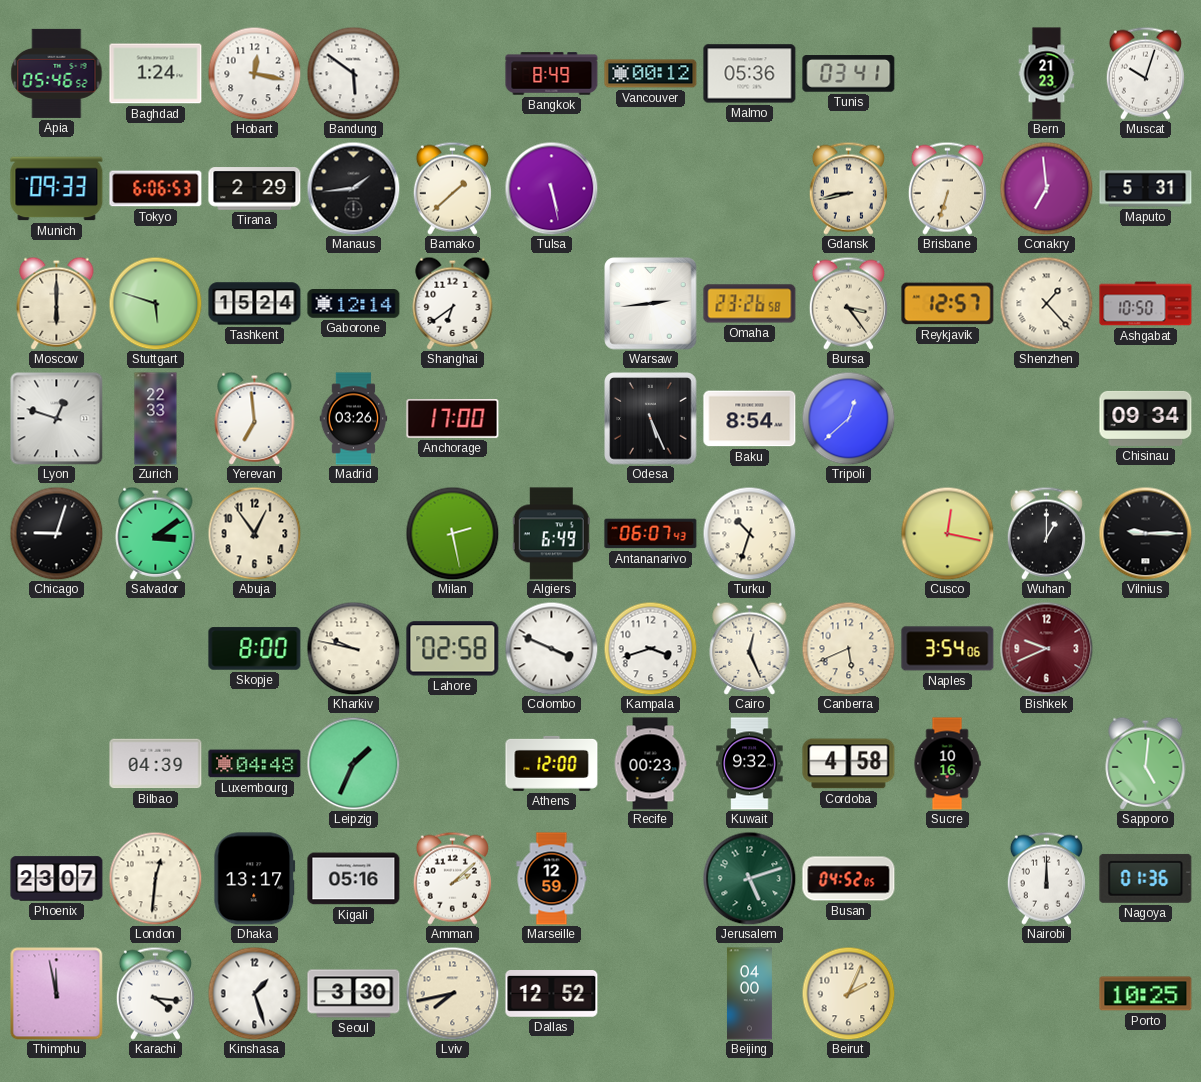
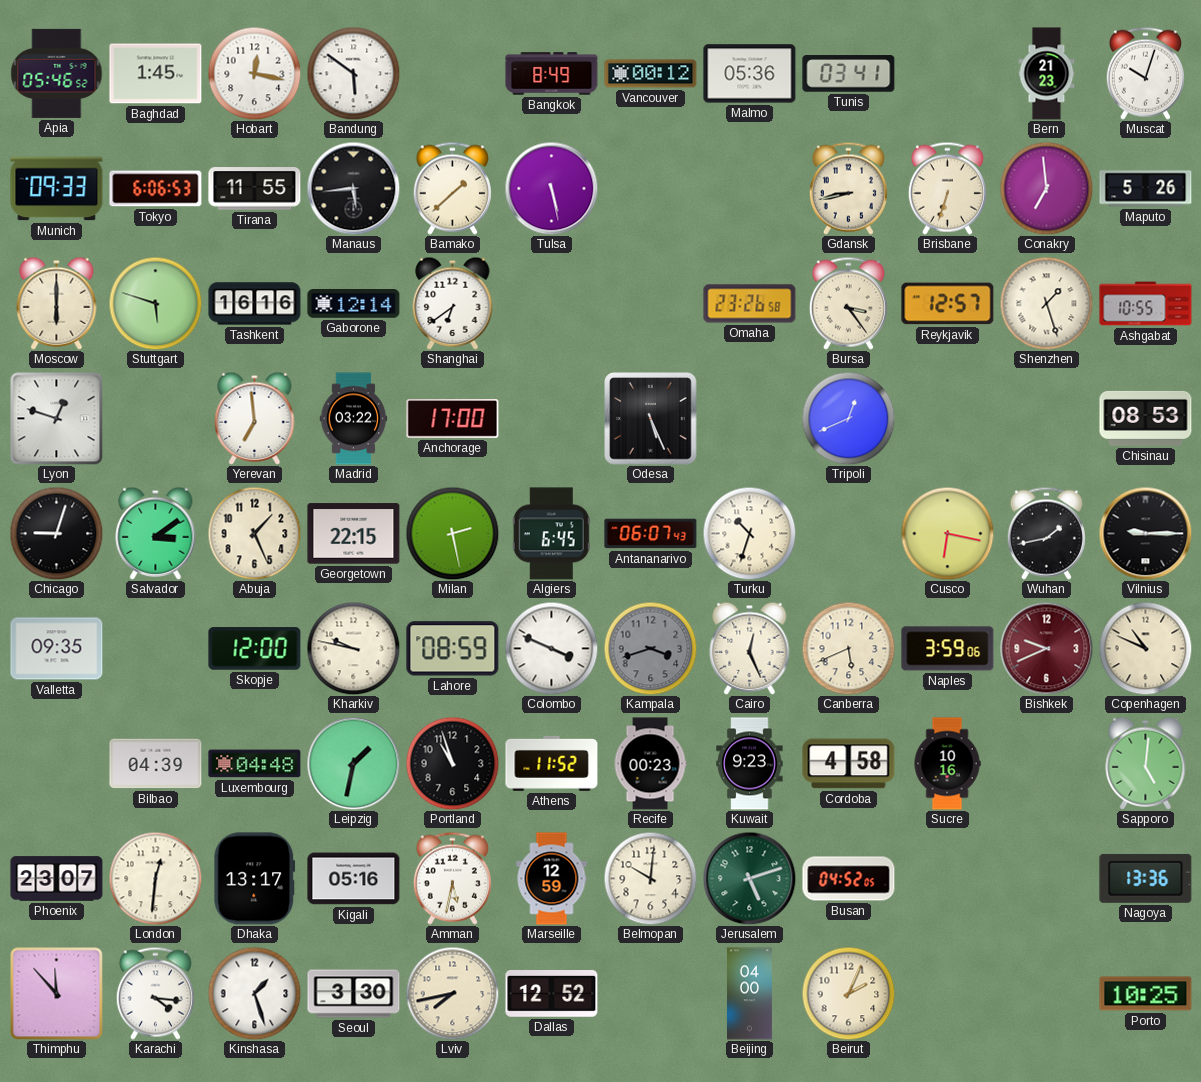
Baghdad: 1:24 -> 1:45 (156, 74)
Tirana: 2:29 -> 11:55 (255, 189)
Manaus: 1:44 -> 5:44 (353, 188)
Maputo: 5:31 -> 5:26 (1146, 189)
Tashkent: 15:24 -> 16:16 (255, 304)
Warsaw: 2:44 -> none (651, 304)
Shenzhen: 1:23 -> 1:27 (1046, 303)
Ashgabat: 10:50 -> 10:55 (1146, 304)
Zurich: 22:33 -> none (156, 419)
Madrid: 03:26 -> 03:22 (354, 419)
Baku: 8:54 -> none (750, 419)
Tripoli: 12:38 -> 12:41 (848, 418)
Chisinau: 09:34 -> 08:53 (1146, 418)
Abuja: 12:54 -> 1:26 (254, 533)
Georgetown: none -> 22:15 (354, 534)
Algiers: 6:49 -> 6:45 (551, 534)
Cusco: 12:17 -> 6:17 (947, 533)
Wuhan: 1:00 -> 1:43 (1046, 533)
Valletta: none -> 09:35 (57, 649)
Skopje: 8:00 -> 12:00 (255, 649)
Lahore: 02:58 -> 08:59 (453, 649)
Kampala dial: white -> grey (650, 648)
Naples: 3:54 -> 3:59 (948, 649)
Copenhagen: none -> 10:49 (1145, 648)
Leipzig: 1:34 -> 1:32 (353, 763)
Portland: none -> 10:57 (452, 763)
Athens: 12:00 -> 11:52 (552, 763)
Kuwait: 9:32 -> 9:23 (750, 764)
Amman: 2:08 -> 5:32 (452, 878)
Belmopan: none -> 10:01 (650, 878)
Nairobi: 12:00 -> none (1046, 878)
Nagoya: 01:36 -> 13:36 (1146, 878)
Thimphu: 11:58 -> 11:53 (56, 993)
